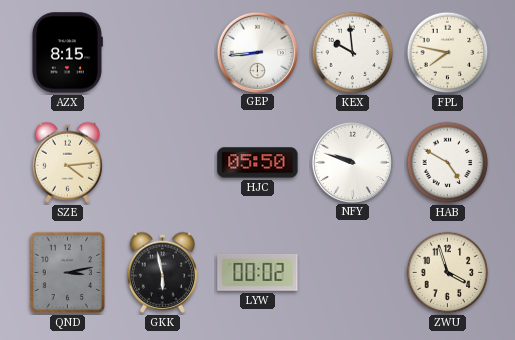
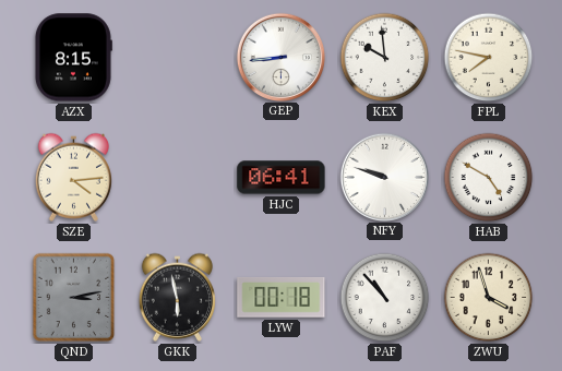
HJC: 05:50 -> 06:41 (282, 178)
LYW: 00:02 -> 00:18 (282, 297)
PAF: none -> 10:53 (385, 298)
